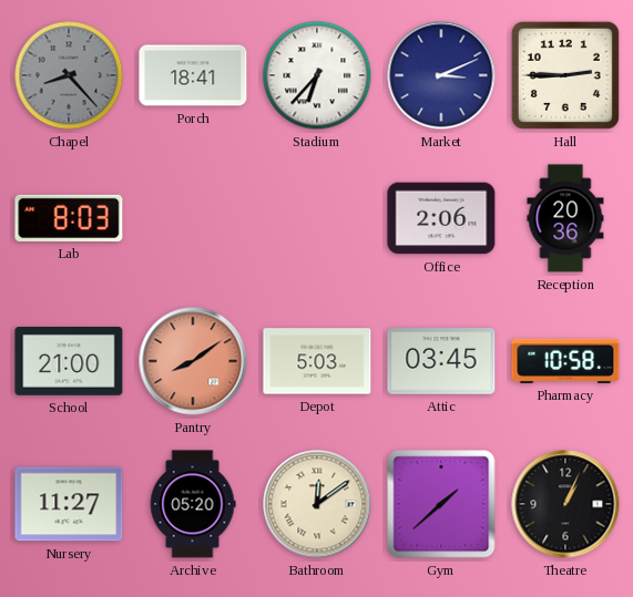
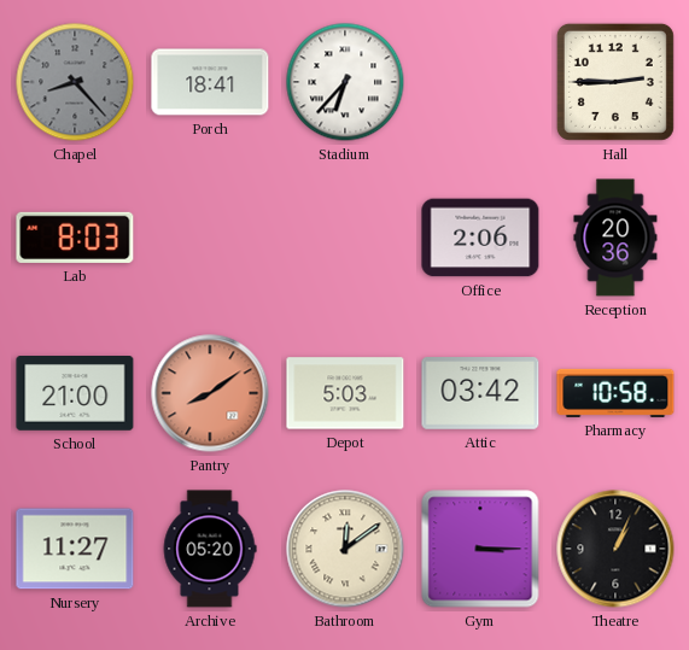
Market: 3:11 -> none (441, 75)
Attic: 03:45 -> 03:42 (480, 394)
Gym: 1:38 -> 3:15 (480, 549)
